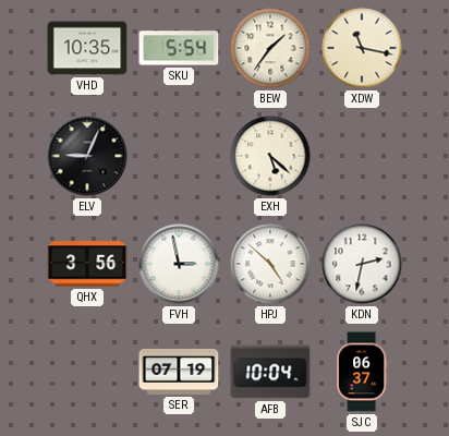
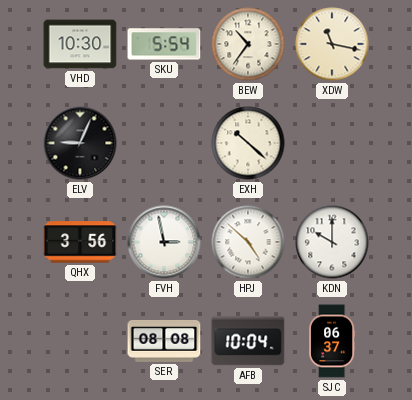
VHD: 10:35 -> 10:30 (80, 44)
BEW: 1:36 -> 10:36 (248, 44)
EXH: 5:22 -> 10:22 (248, 143)
KDN: 2:32 -> 10:00 (332, 242)
SER: 07:19 -> 08:08 (164, 341)
